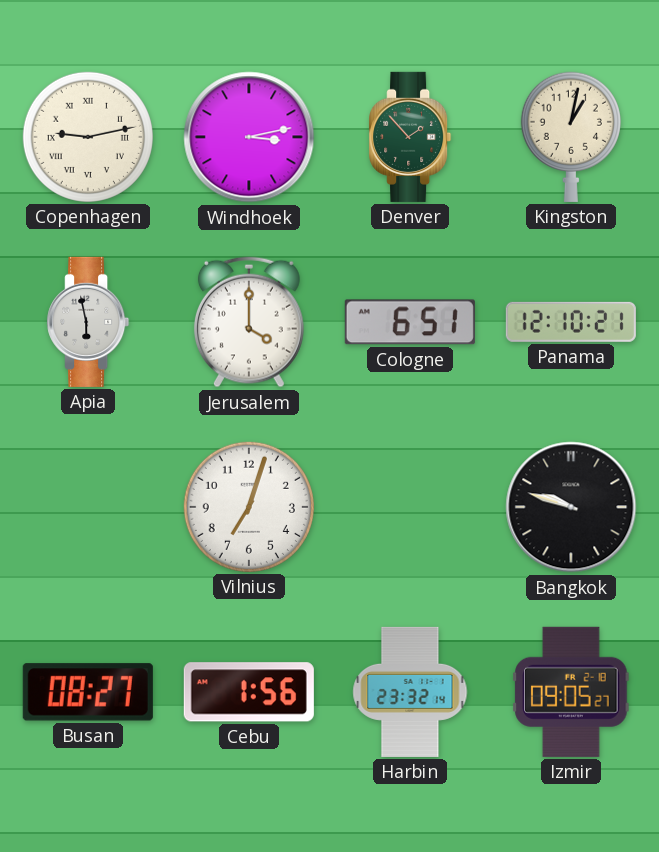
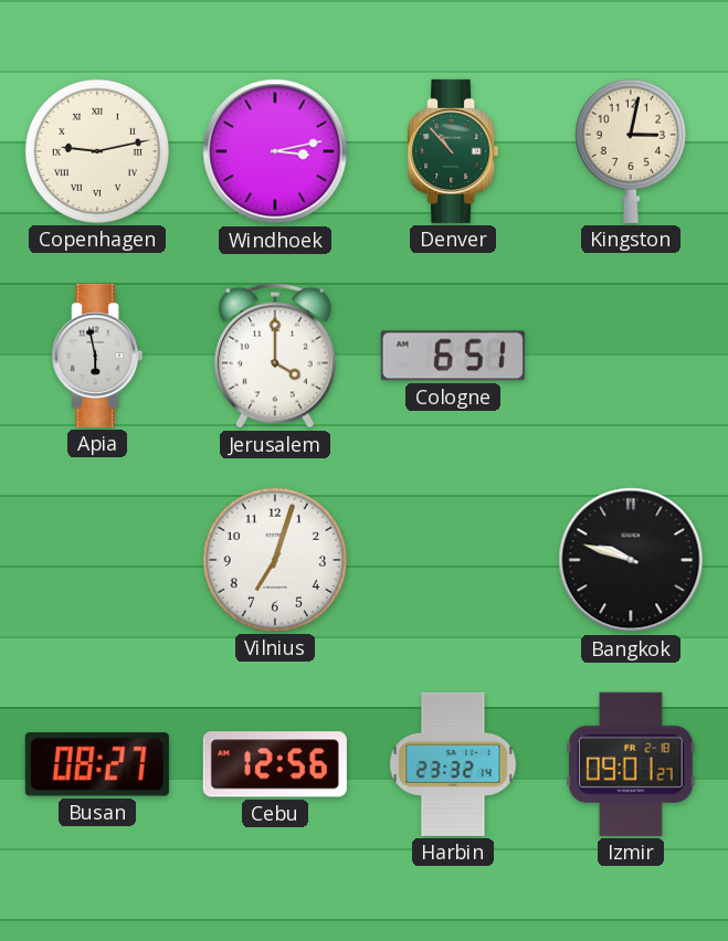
Denver: 1:53 -> 10:53 (453, 151)
Kingston: 1:02 -> 3:02 (631, 151)
Panama: 12:10 -> none (571, 322)
Cebu: 1:56 -> 12:56 (275, 764)
Izmir: 09:05 -> 09:01 (631, 764)
